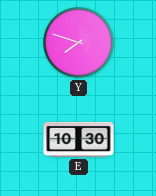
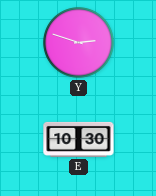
Y: 7:48 -> 2:48 (79, 43)
